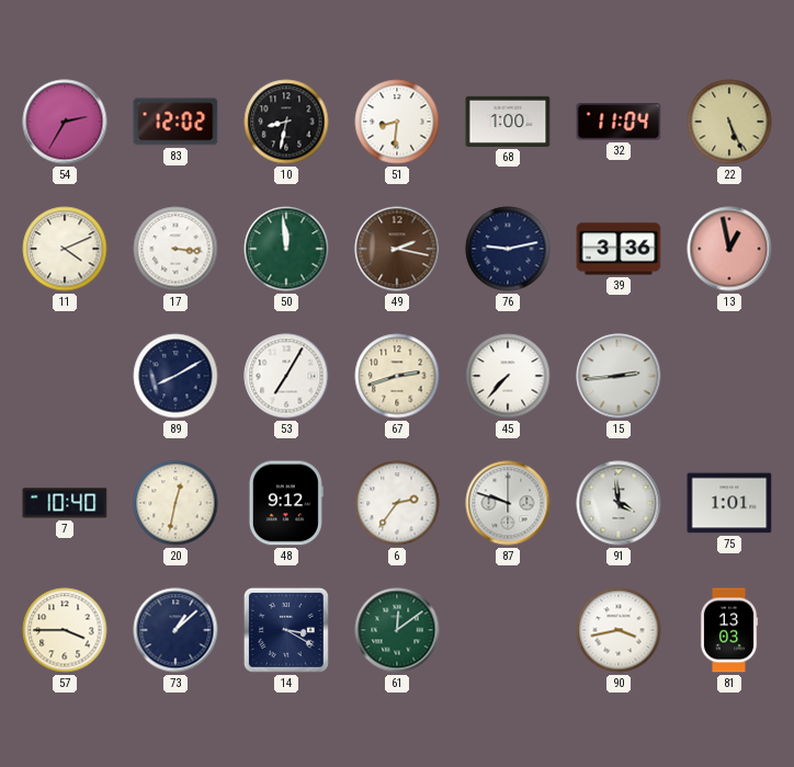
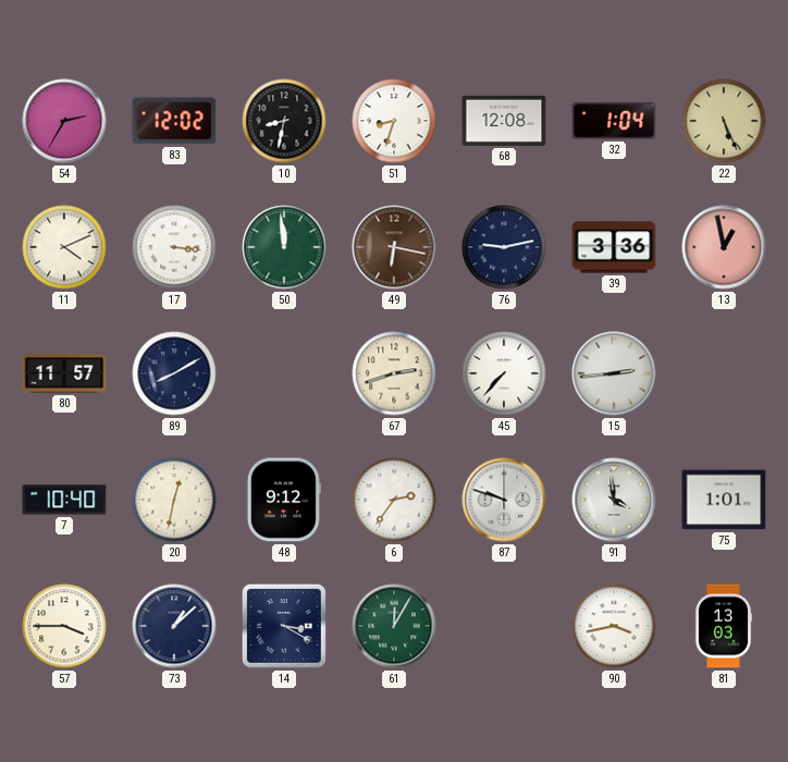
51: 8:31 -> 8:33 (394, 121)
68: 1:00 -> 12:08 (504, 121)
32: 11:04 -> 1:04 (614, 121)
49: 2:17 -> 6:17 (394, 247)
80: none -> 11:57 (64, 373)
53: 7:05 -> none (286, 376)
61: 12:09 -> 12:05 (394, 626)
